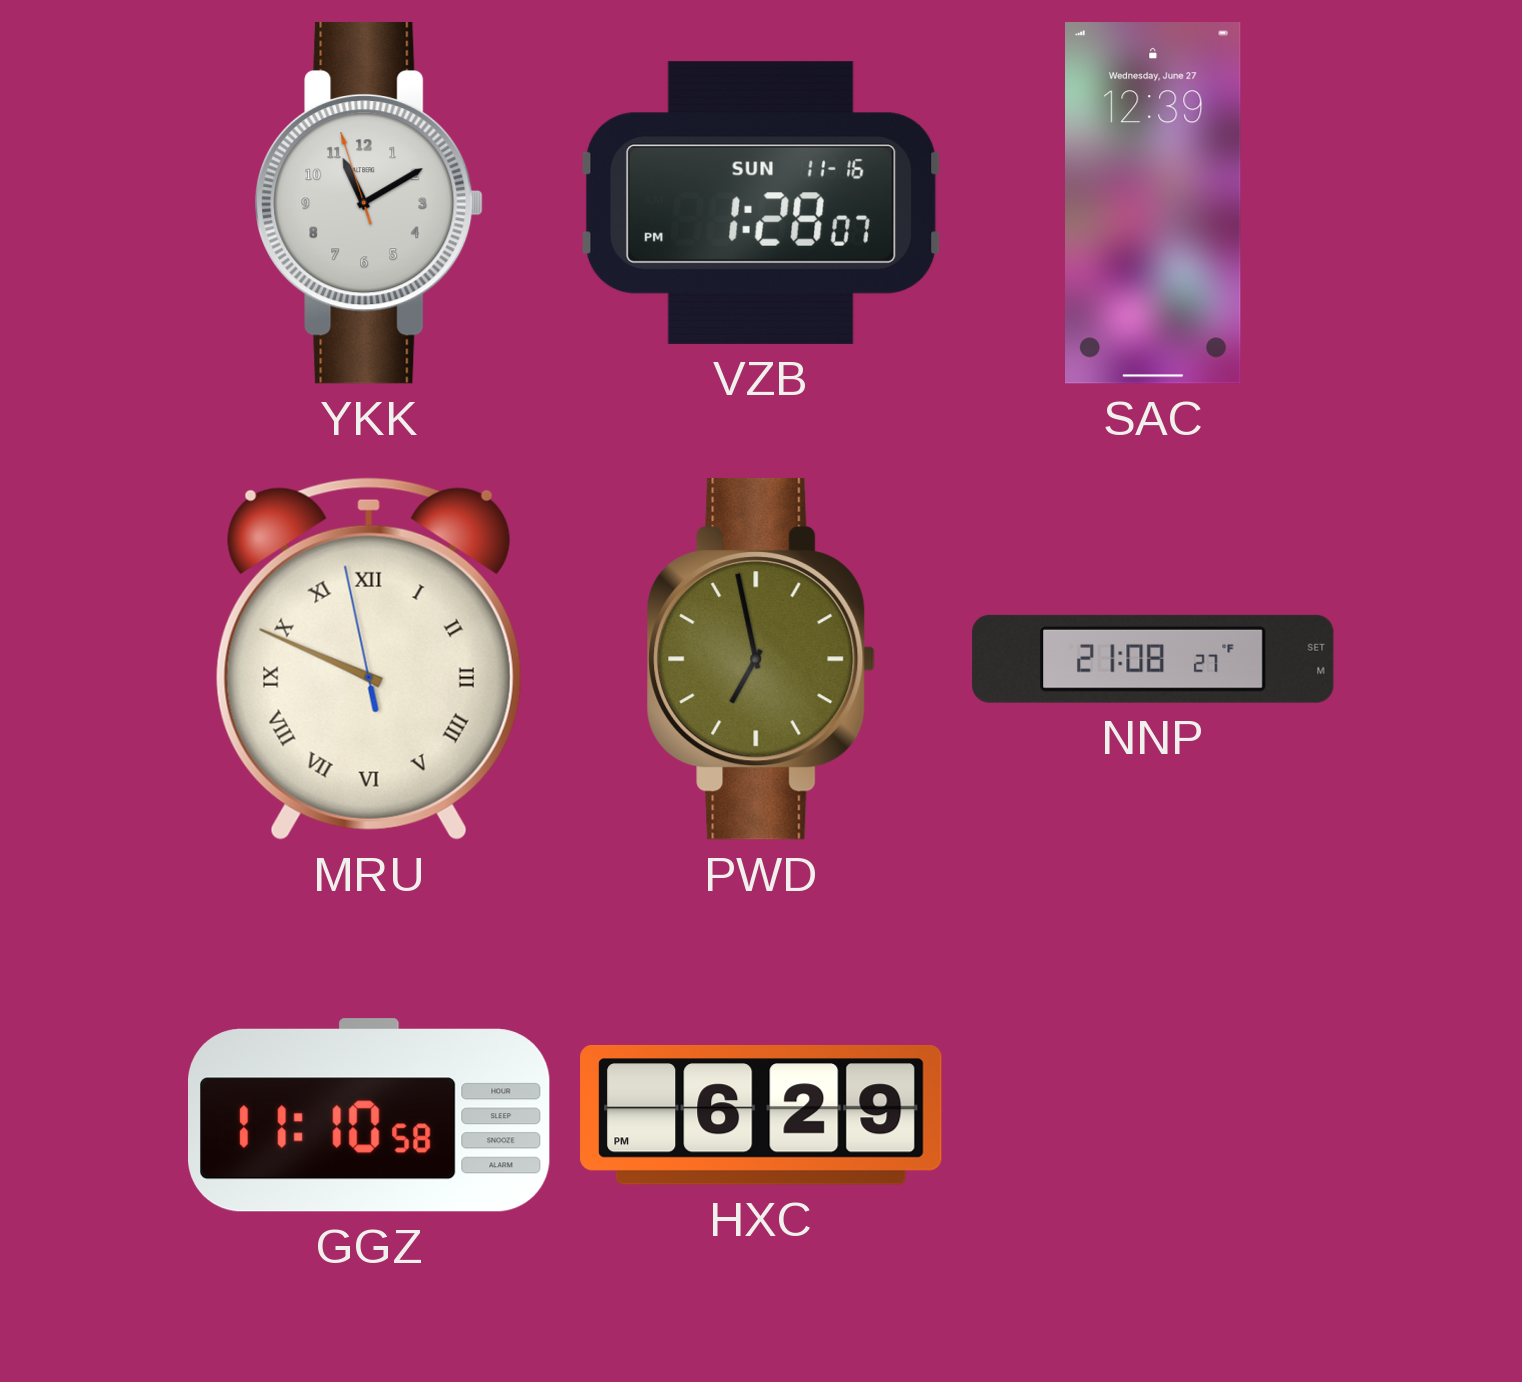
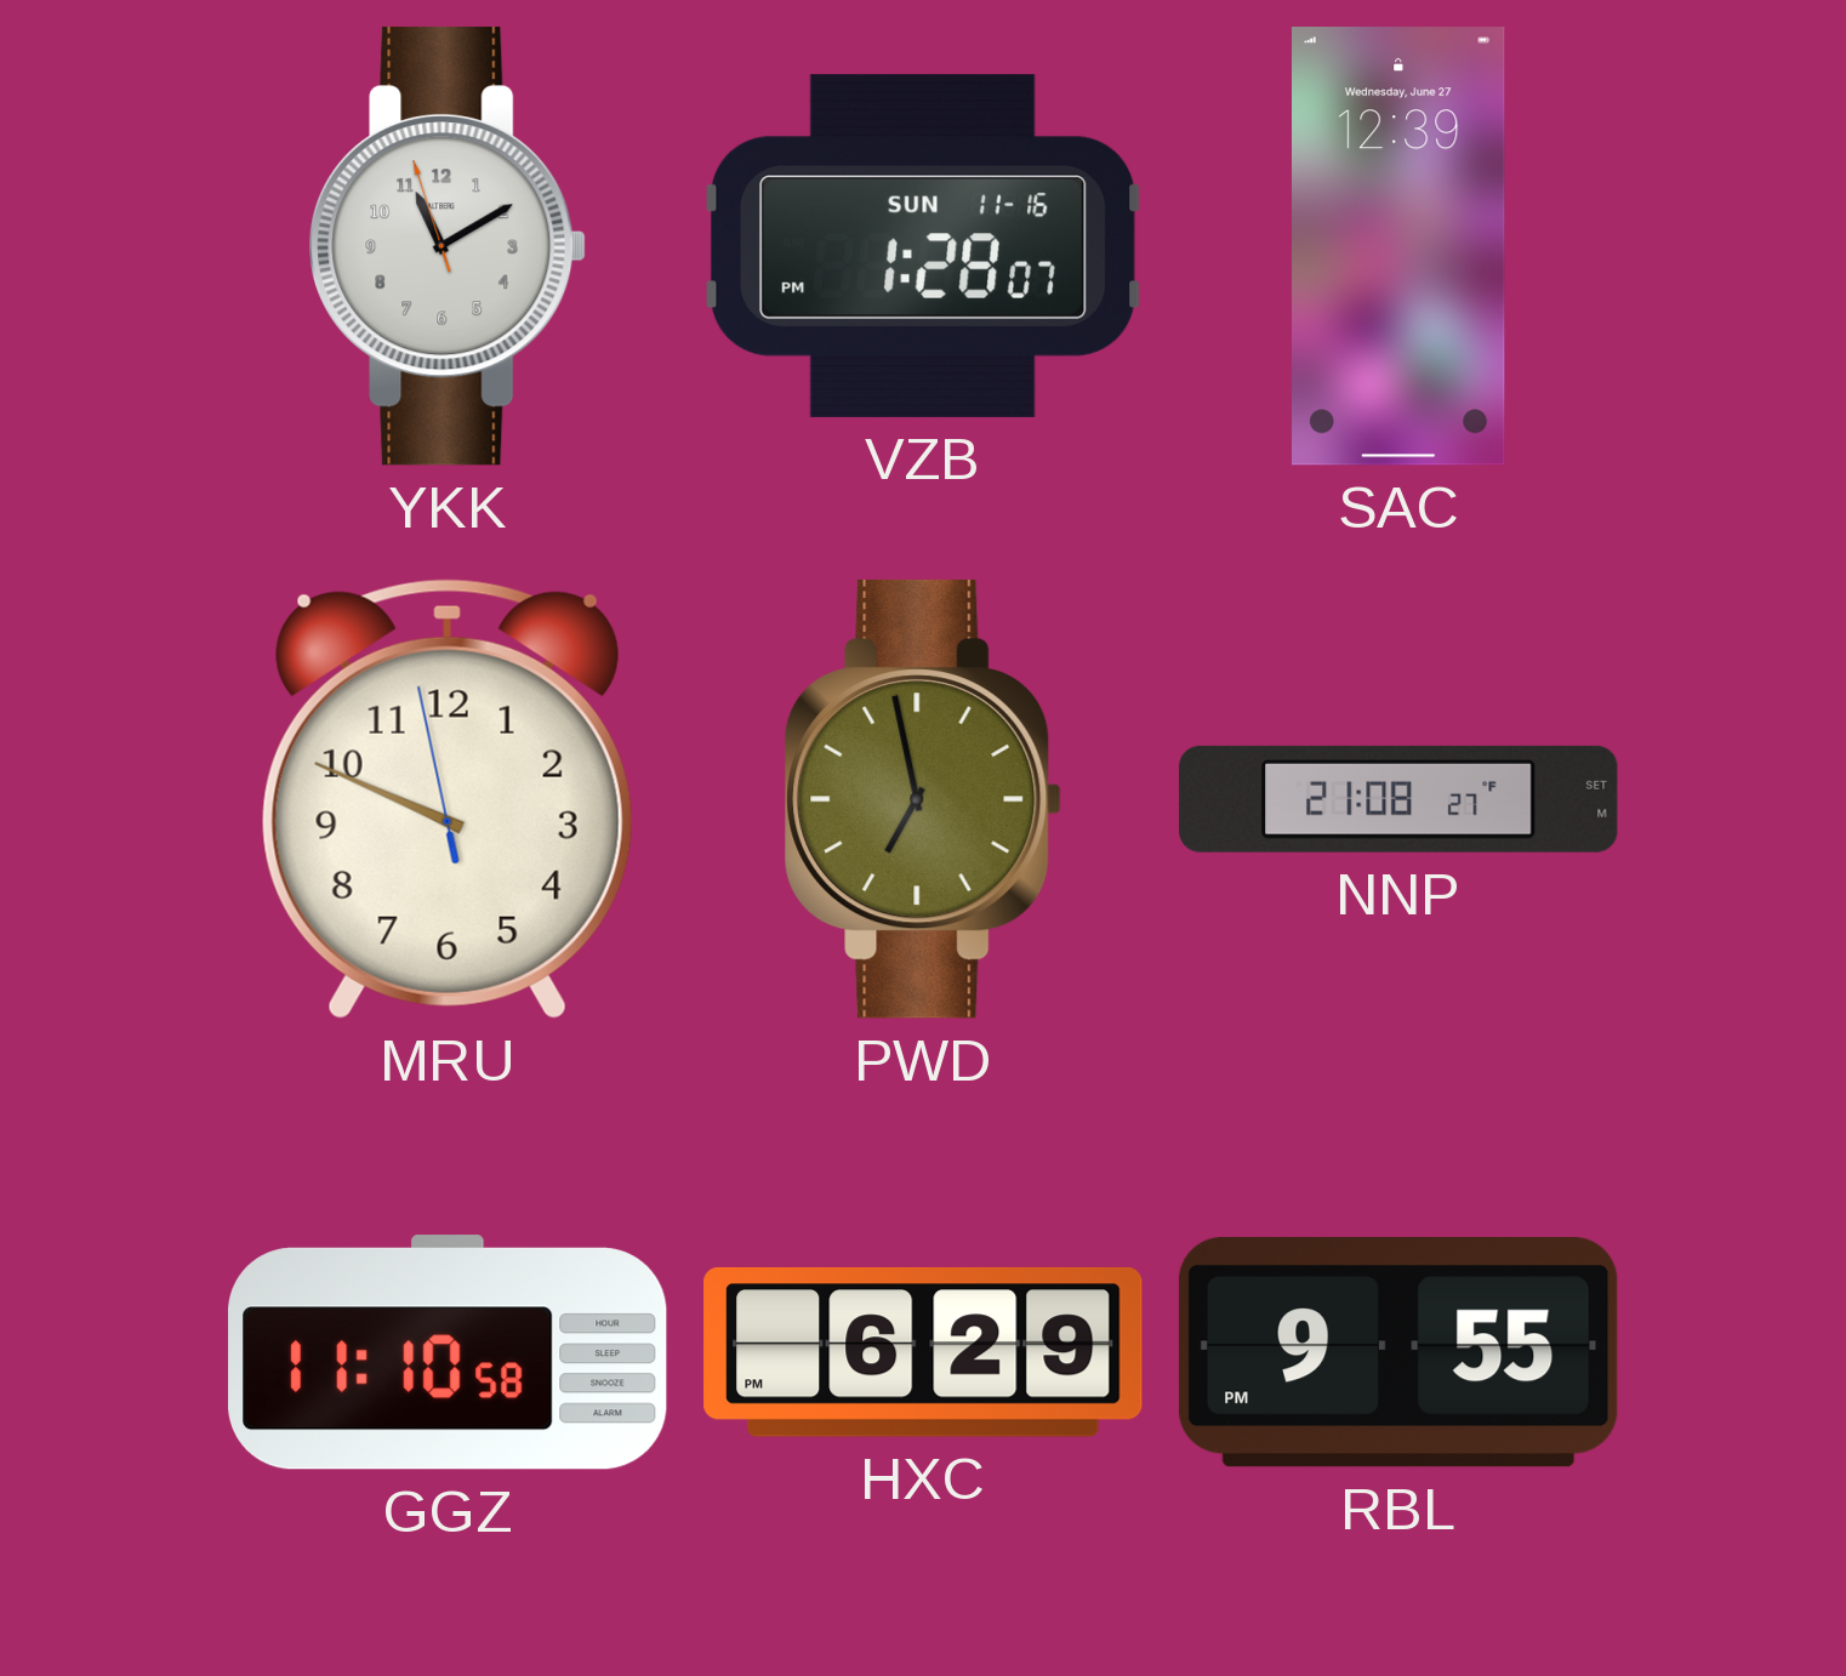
MRU numerals: Roman -> Arabic (448, 799)
RBL: none -> 9:55 (1398, 1353)
